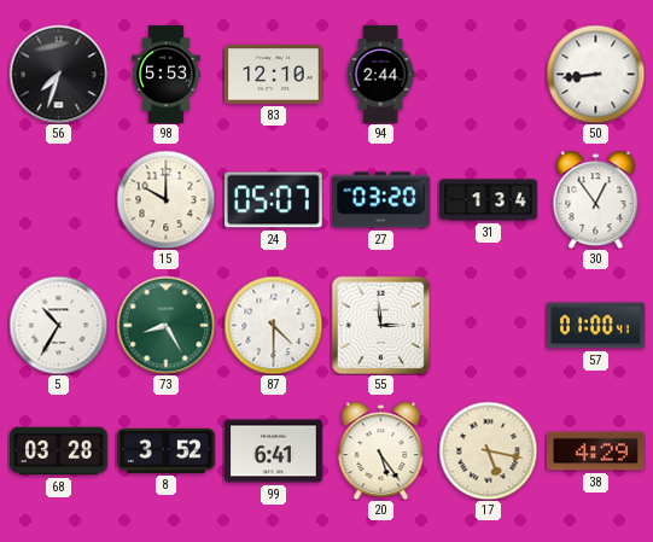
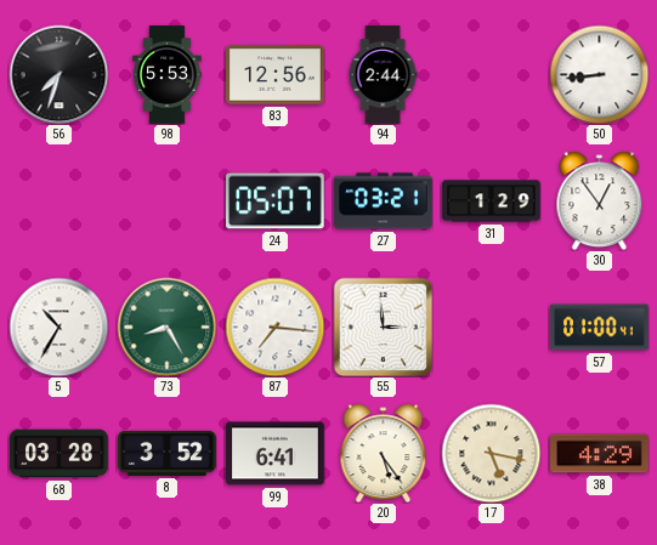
83: 12:10 -> 12:56 (276, 75)
15: 10:00 -> none (165, 199)
27: 03:20 -> 03:21 (384, 201)
31: 1:34 -> 1:29 (492, 201)
87: 4:30 -> 7:16 (274, 327)
